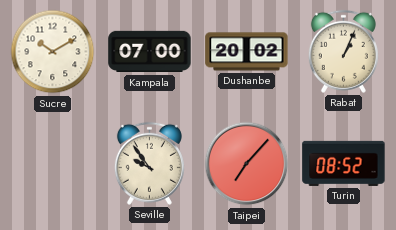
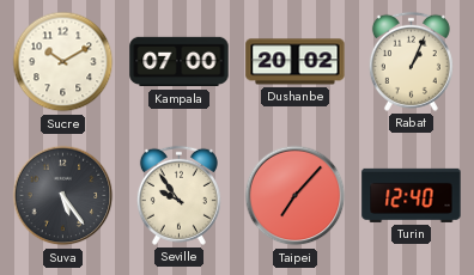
Suva: none -> 5:24 (63, 196)
Turin: 08:52 -> 12:40 (412, 195)
